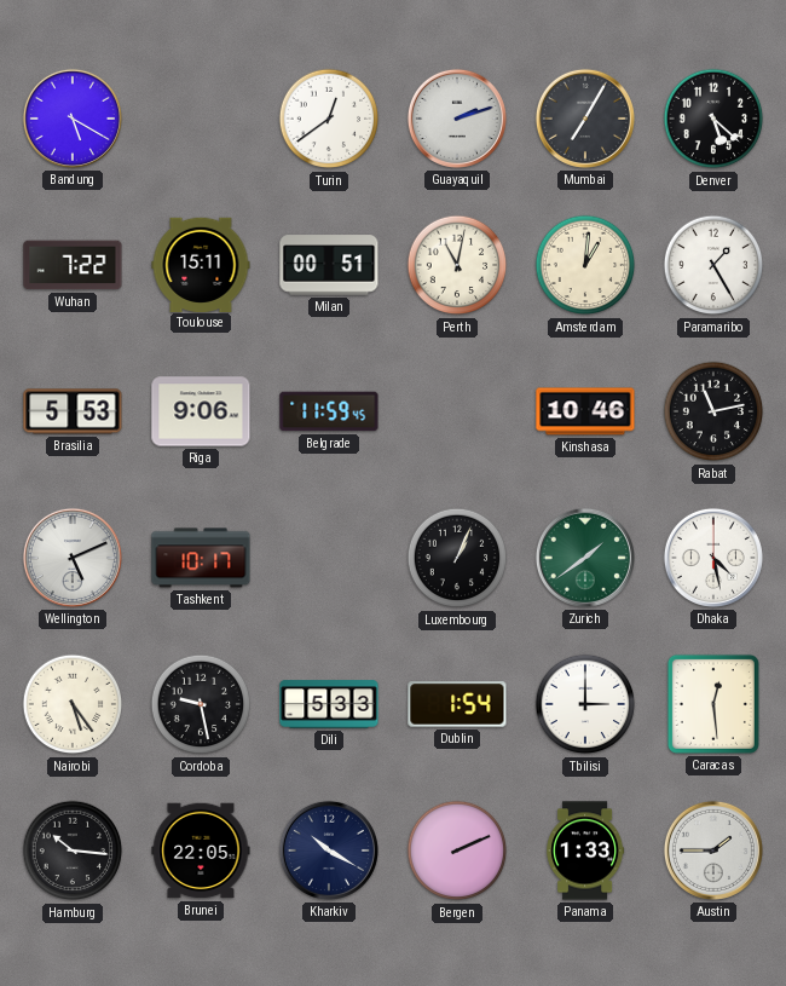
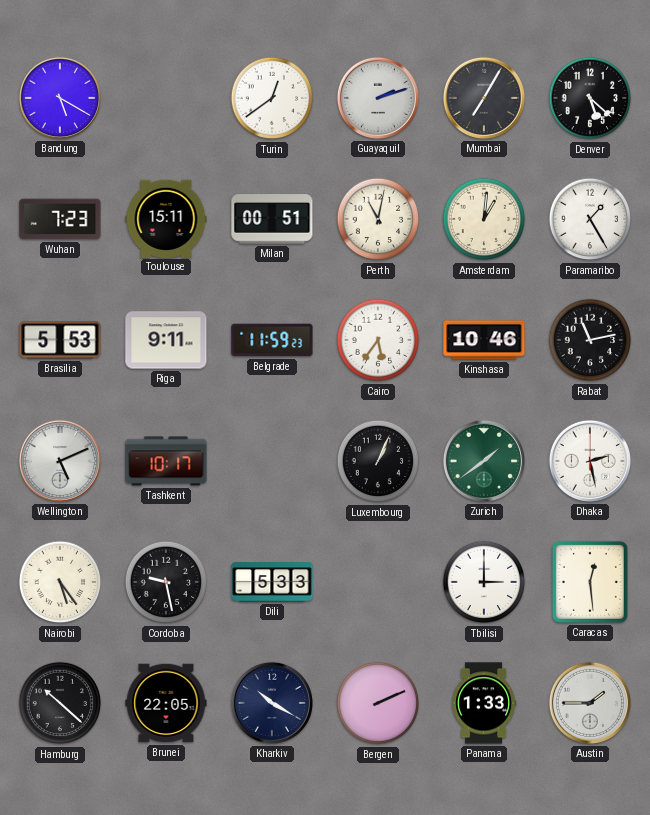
Wuhan: 7:22 -> 7:23 (60, 219)
Riga: 9:06 -> 9:11 (166, 340)
Belgrade: 11:59:45 -> 11:59:23 (272, 340)
Cairo: none -> 5:36 (378, 340)
Dhaka: 4:28 -> 2:28 (590, 461)
Dublin: 1:54 -> none (457, 704)
Hamburg: 10:16 -> 10:22 (60, 703)
